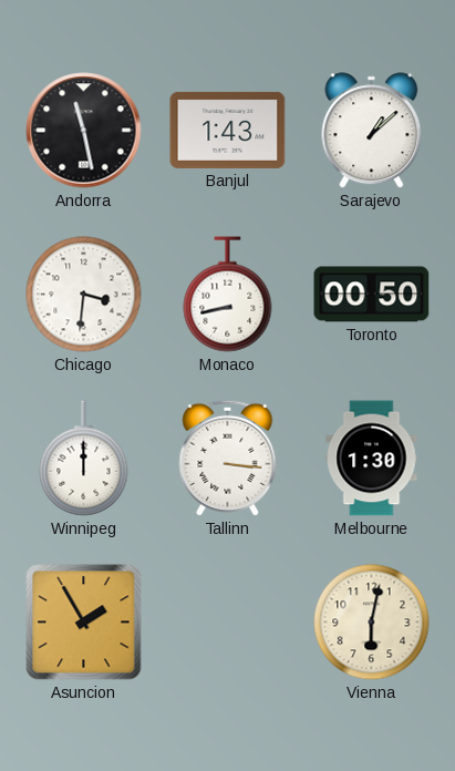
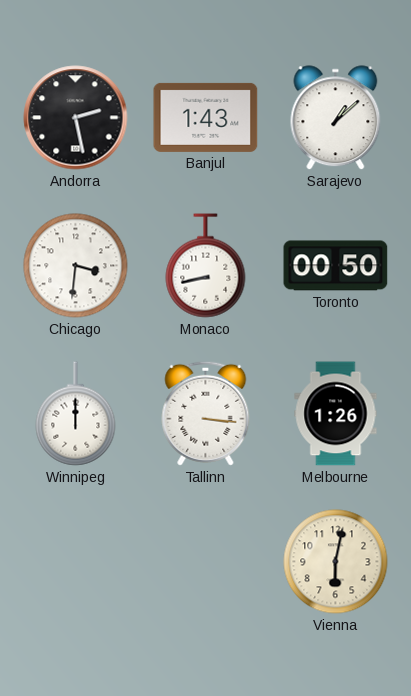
Andorra: 11:28 -> 2:28 (76, 118)
Melbourne: 1:30 -> 1:26 (336, 414)
Asuncion: 1:55 -> none (84, 623)
